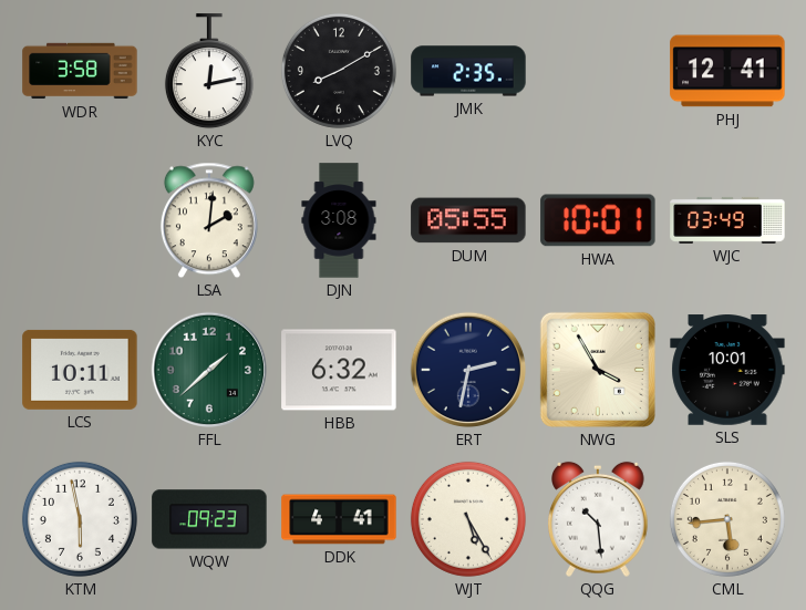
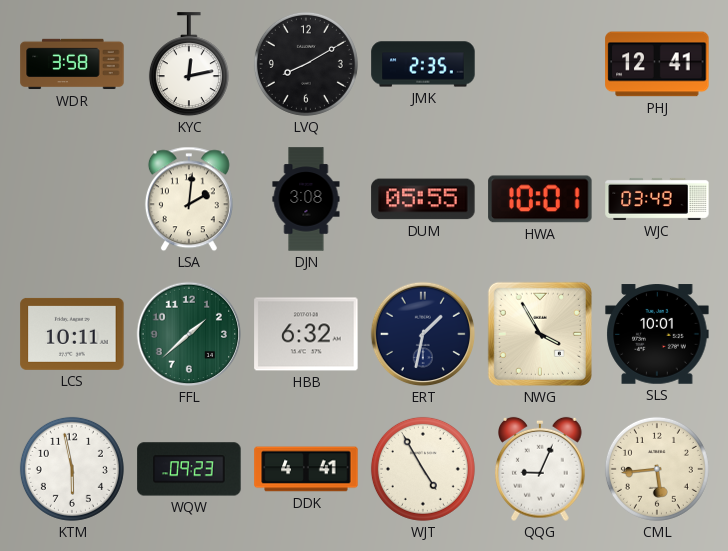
ERT: 2:32 -> 1:32 (423, 334)
WJT: 5:25 -> 4:55 (423, 469)
QQG: 10:29 -> 9:04 (541, 469)
